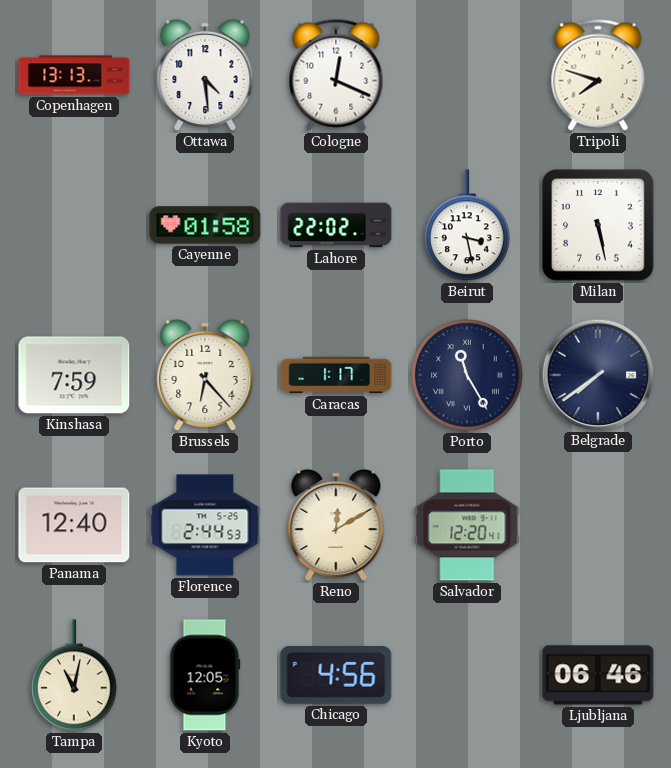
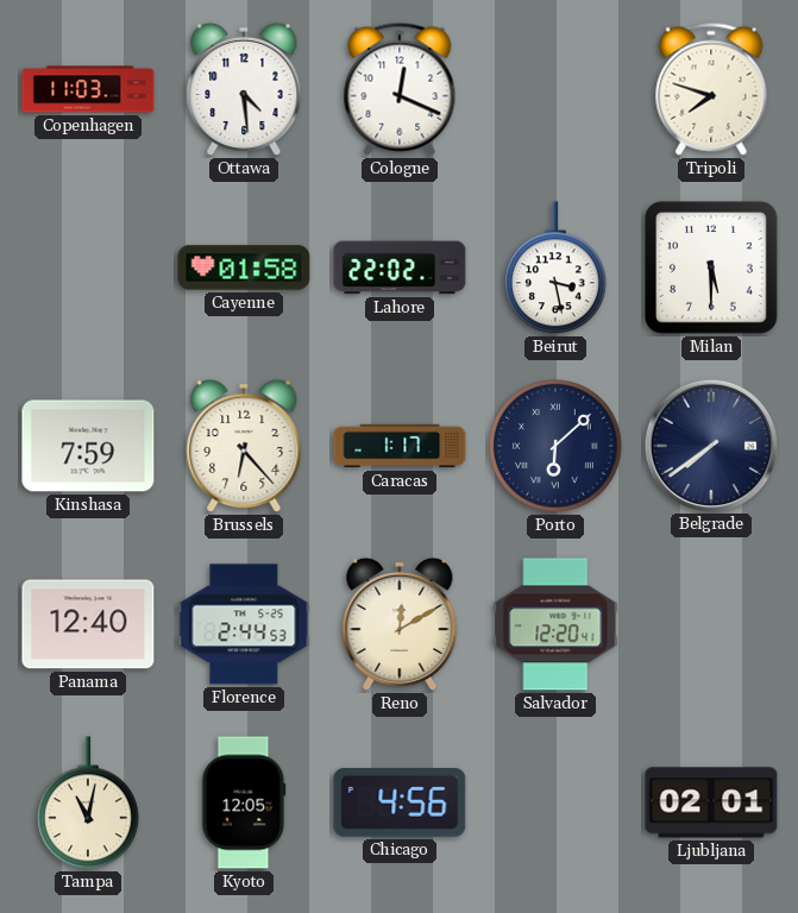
Copenhagen: 13:13 -> 11:03 (88, 89)
Milan: 5:28 -> 5:30 (711, 267)
Porto: 11:25 -> 6:08 (557, 447)
Ljubljana: 06:46 -> 02:01 (711, 802)
